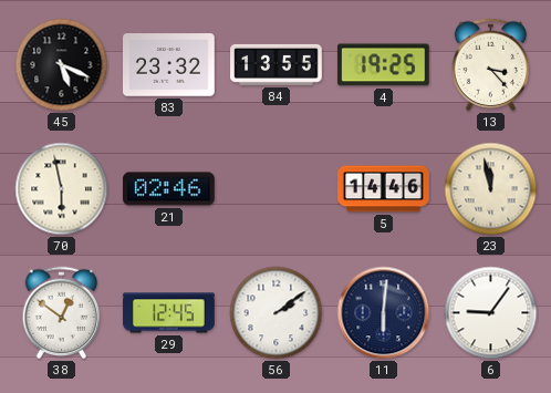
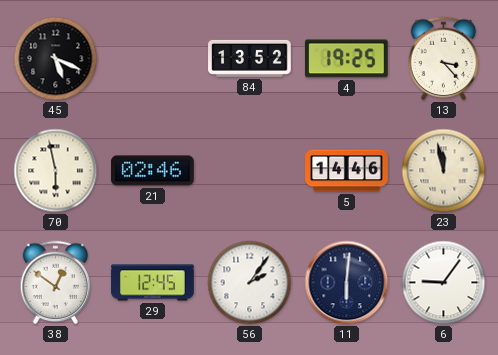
83: 23:32 -> none (169, 65)
84: 13:55 -> 13:52 (250, 58)
56: 2:09 -> 2:06 (250, 283)
